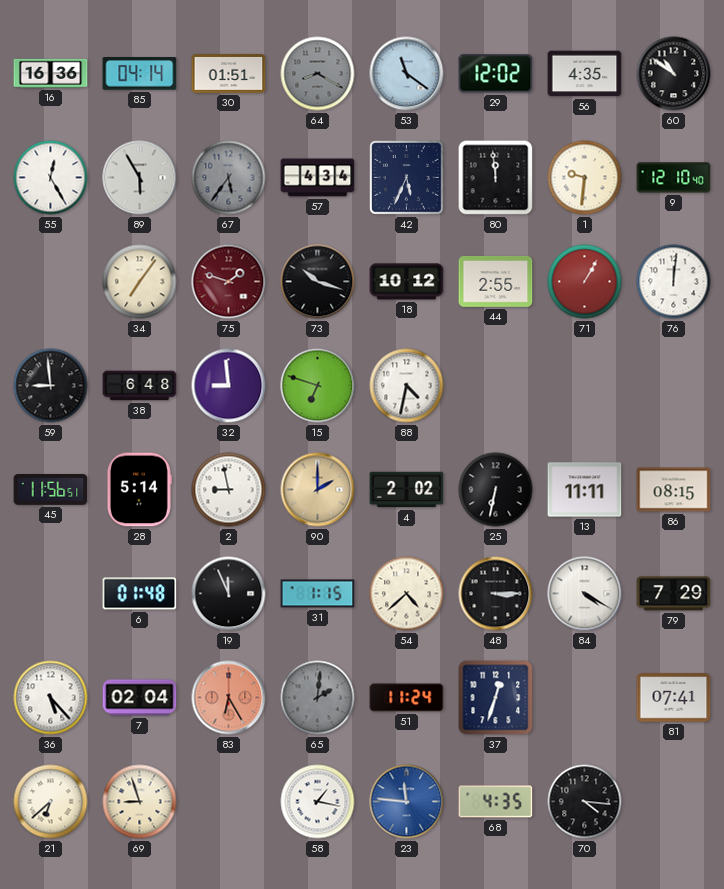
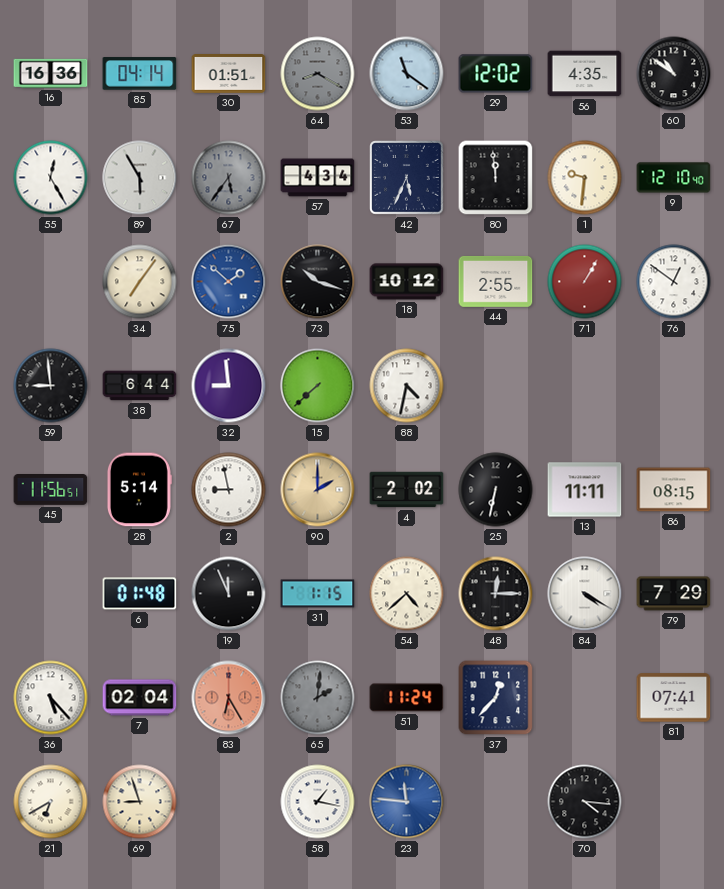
75: 1:48 -> 1:52 (229, 282)
75 dial: burgundy -> blue (229, 282)
76: 12:01 -> 12:51 (674, 282)
38: 6:48 -> 6:44 (140, 386)
15: 6:48 -> 7:38 (318, 386)
48: 3:15 -> 12:15 (496, 594)
37: 12:33 -> 12:37 (496, 698)
21: 6:38 -> 6:40 (51, 802)
68: 4:35 -> none (496, 802)
